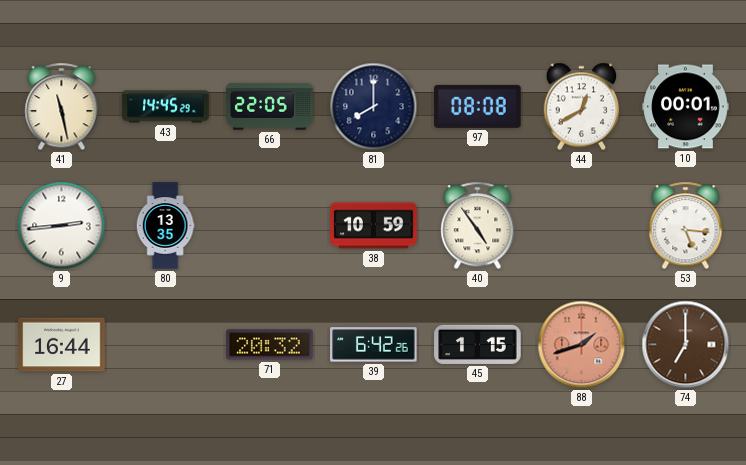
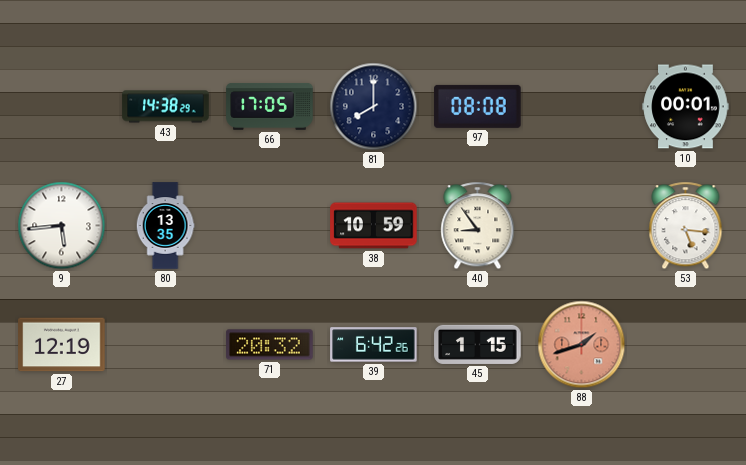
41: 11:28 -> none (62, 107)
43: 14:45 -> 14:38 (166, 107)
66: 22:05 -> 17:05 (270, 107)
44: 12:40 -> none (582, 107)
9: 2:44 -> 5:44 (62, 226)
40: 4:54 -> 8:54 (478, 226)
27: 16:44 -> 12:19 (62, 345)
74: 7:00 -> none (686, 345)
